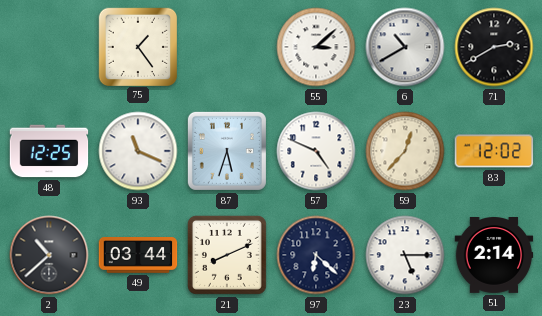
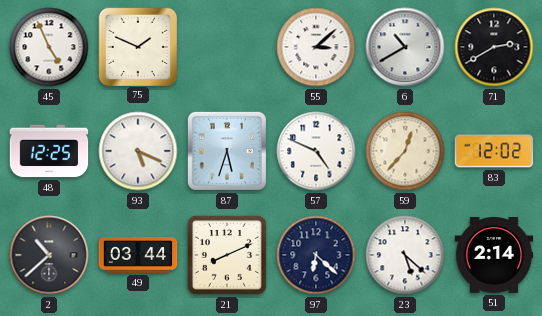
45: none -> 4:56 (49, 47)
75: 1:24 -> 1:49 (137, 46)
93: 11:19 -> 5:19 (138, 151)
23: 5:15 -> 5:22 (405, 255)
